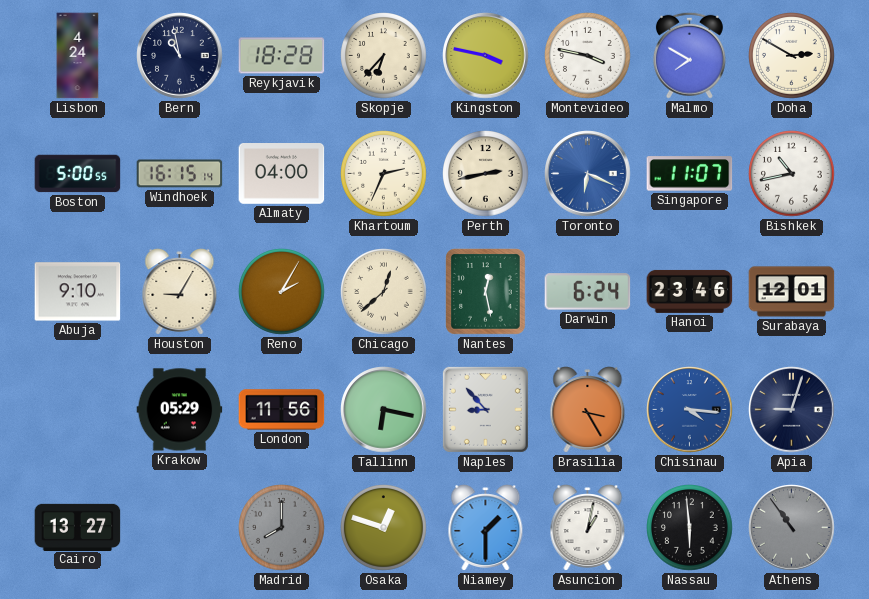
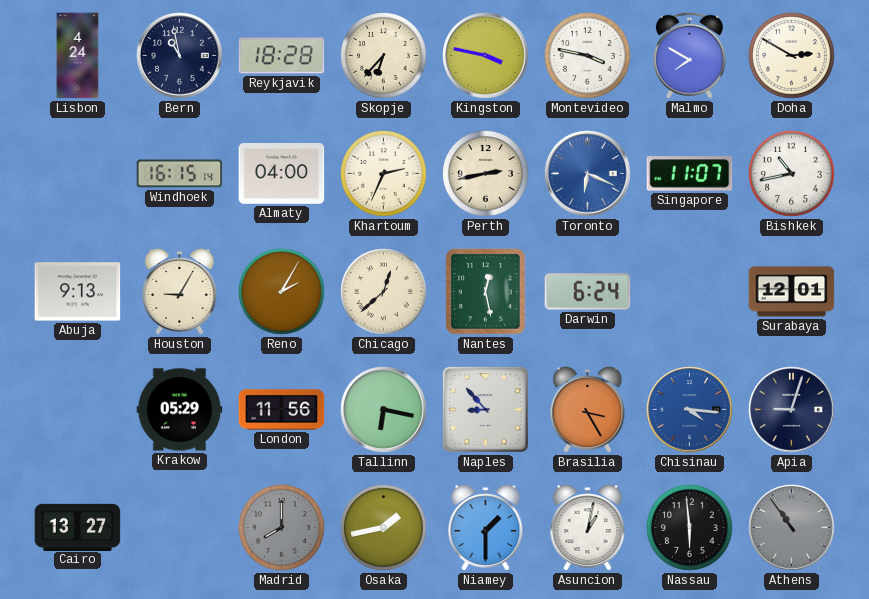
Boston: 5:00 -> none (78, 174)
Abuja: 9:10 -> 9:13 (78, 292)
Hanoi: 23:46 -> none (690, 291)
Osaka: 12:48 -> 1:43 (384, 528)
